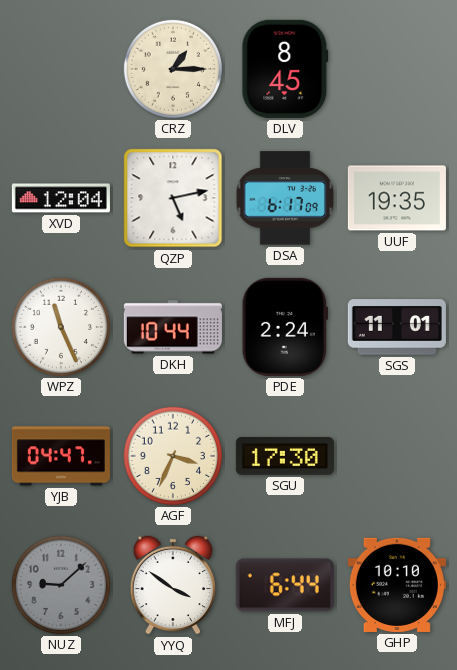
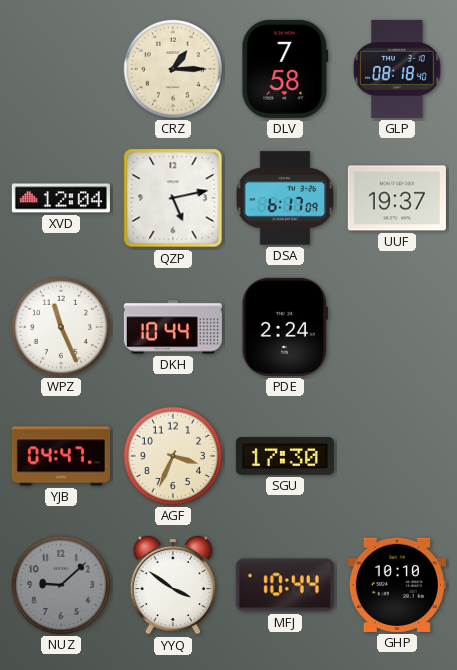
DLV: 8:45 -> 7:58 (285, 69)
GLP: none -> 08:18 (397, 69)
UUF: 19:35 -> 19:37 (397, 198)
SGS: 11:01 -> none (397, 327)
MFJ: 6:44 -> 10:44 (285, 585)
